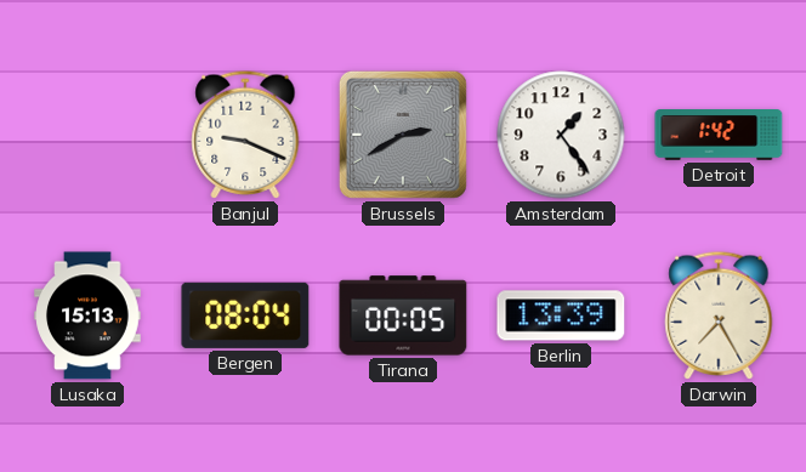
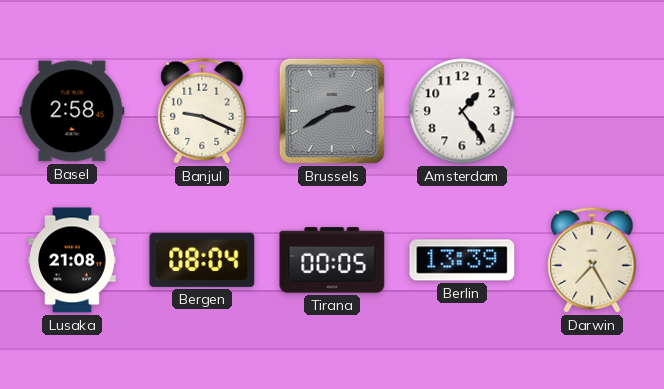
Basel: none -> 2:58 (72, 111)
Detroit: 1:42 -> none (719, 136)
Lusaka: 15:13 -> 21:08 (72, 260)
